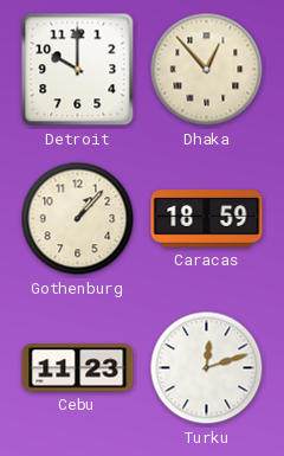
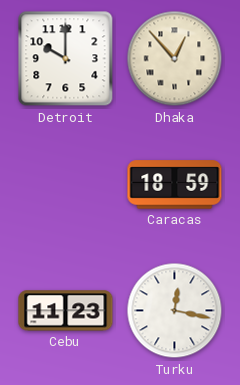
Gothenburg: 1:07 -> none (78, 219)
Turku: 12:12 -> 12:17 (175, 311)
